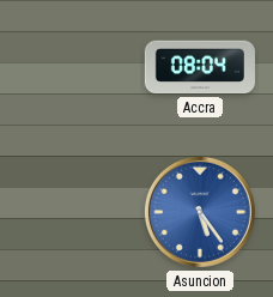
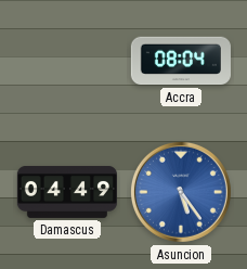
Damascus: none -> 04:49 (66, 192)
